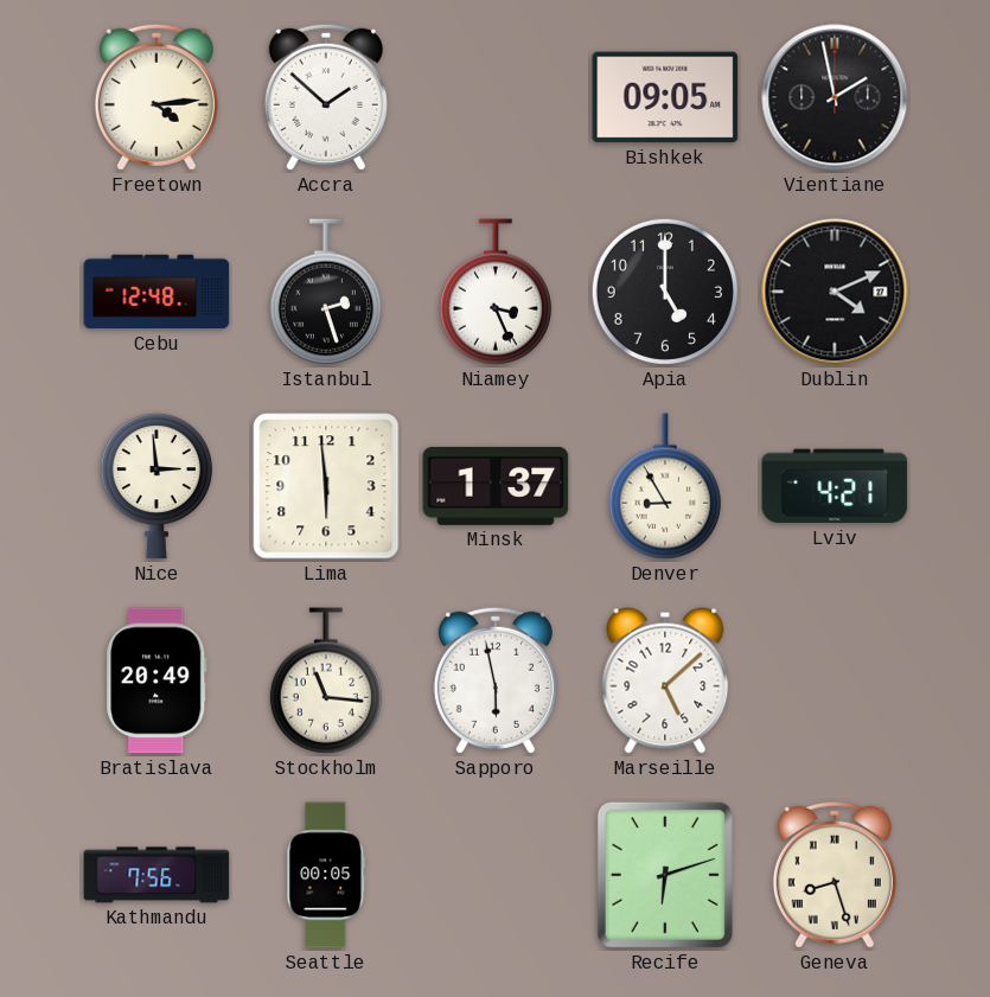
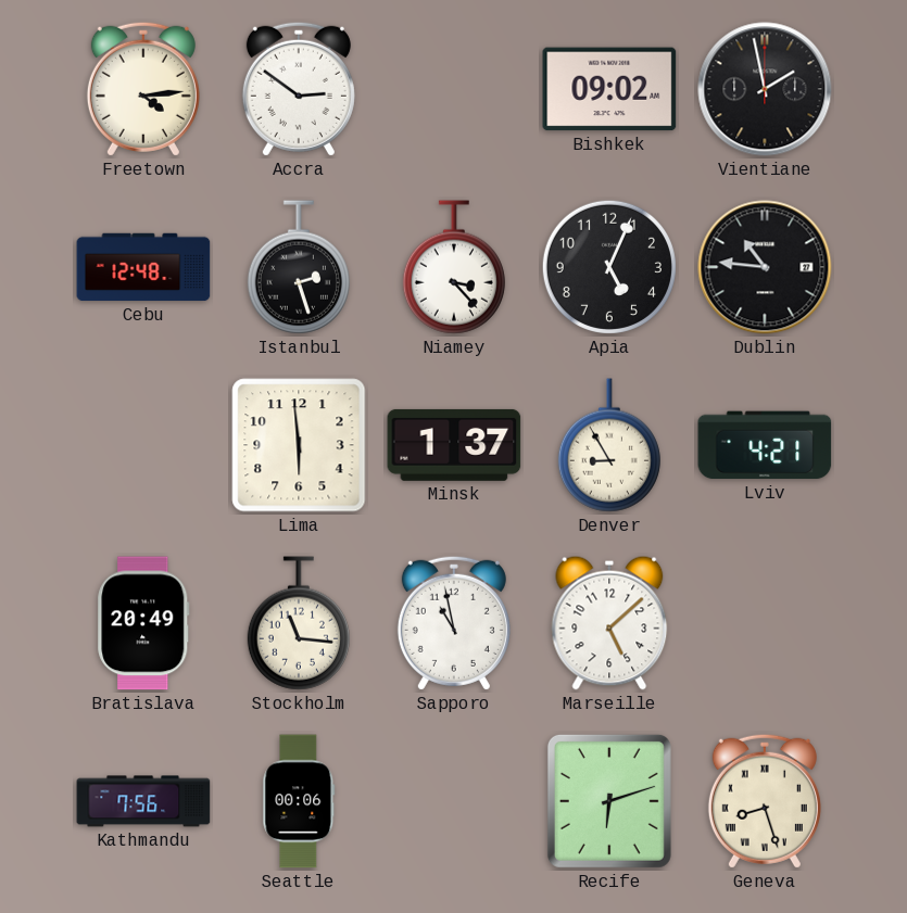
Accra: 1:52 -> 2:51 (299, 89)
Bishkek: 09:05 -> 09:02 (609, 89)
Niamey: 3:26 -> 3:23 (454, 267)
Apia: 5:00 -> 5:04 (609, 267)
Dublin: 4:11 -> 10:46 (765, 267)
Nice: 2:59 -> none (157, 486)
Sapporo: 5:58 -> 10:58 (454, 623)
Seattle: 00:05 -> 00:06 (299, 801)
